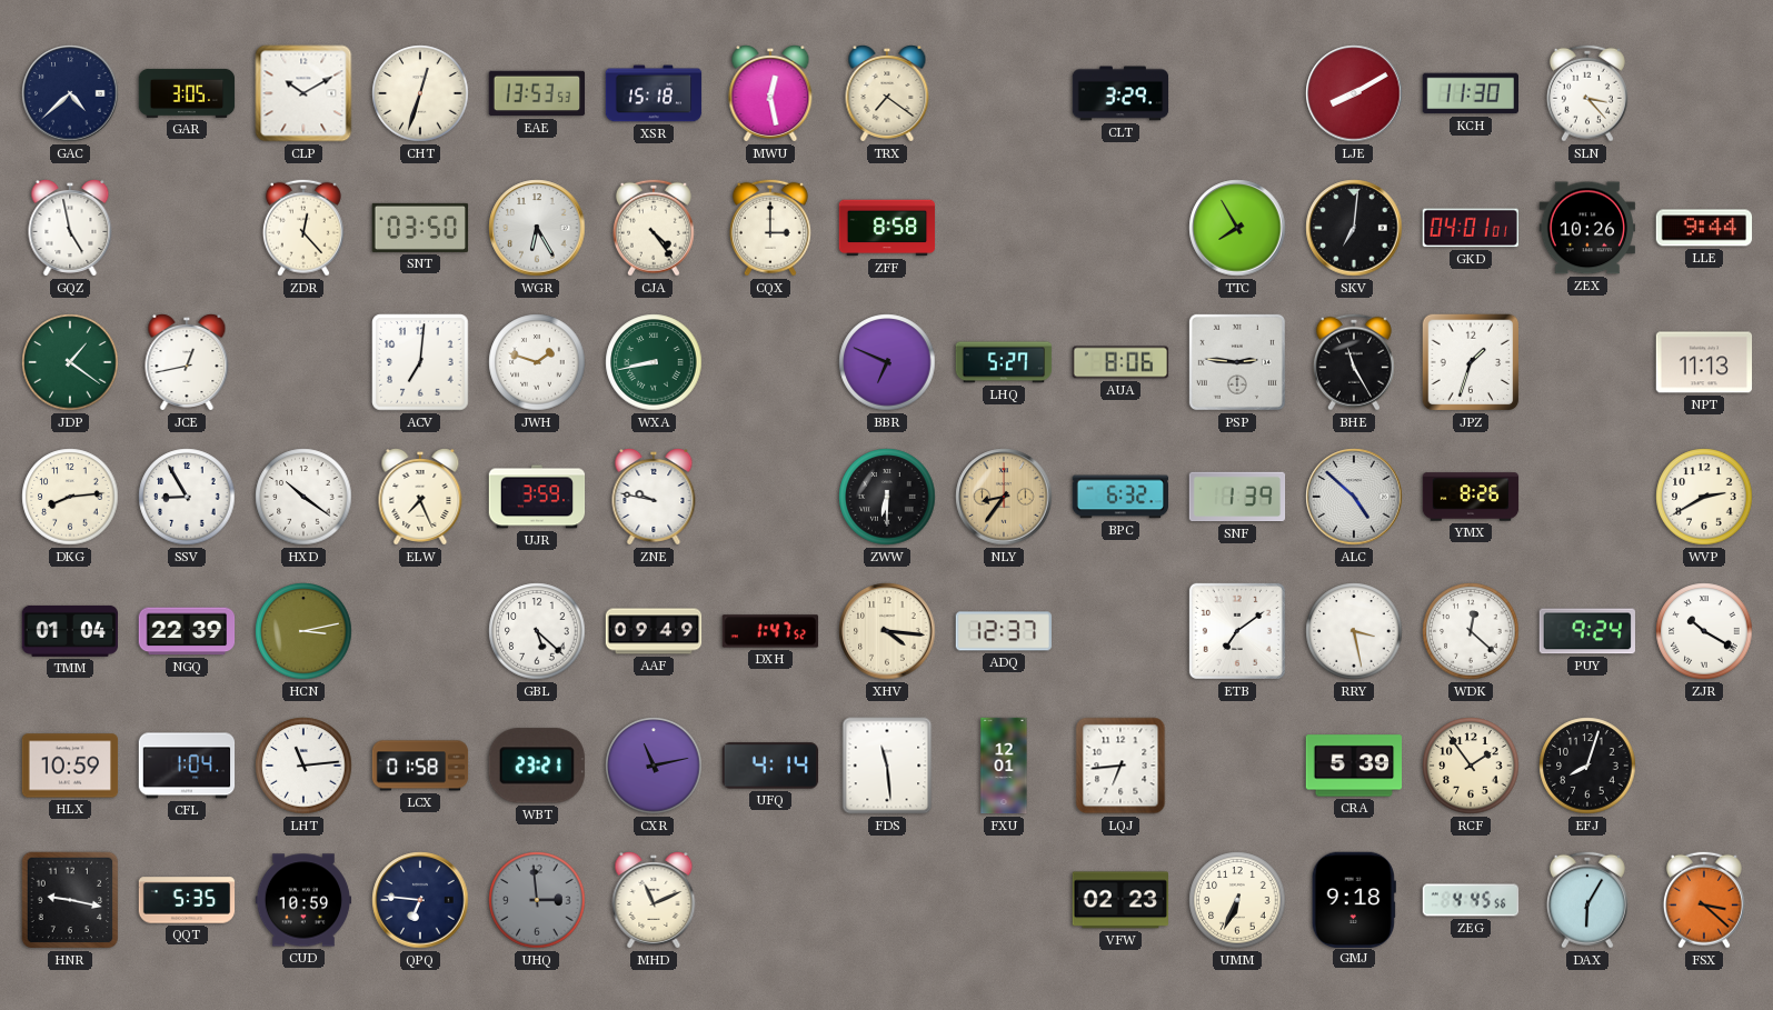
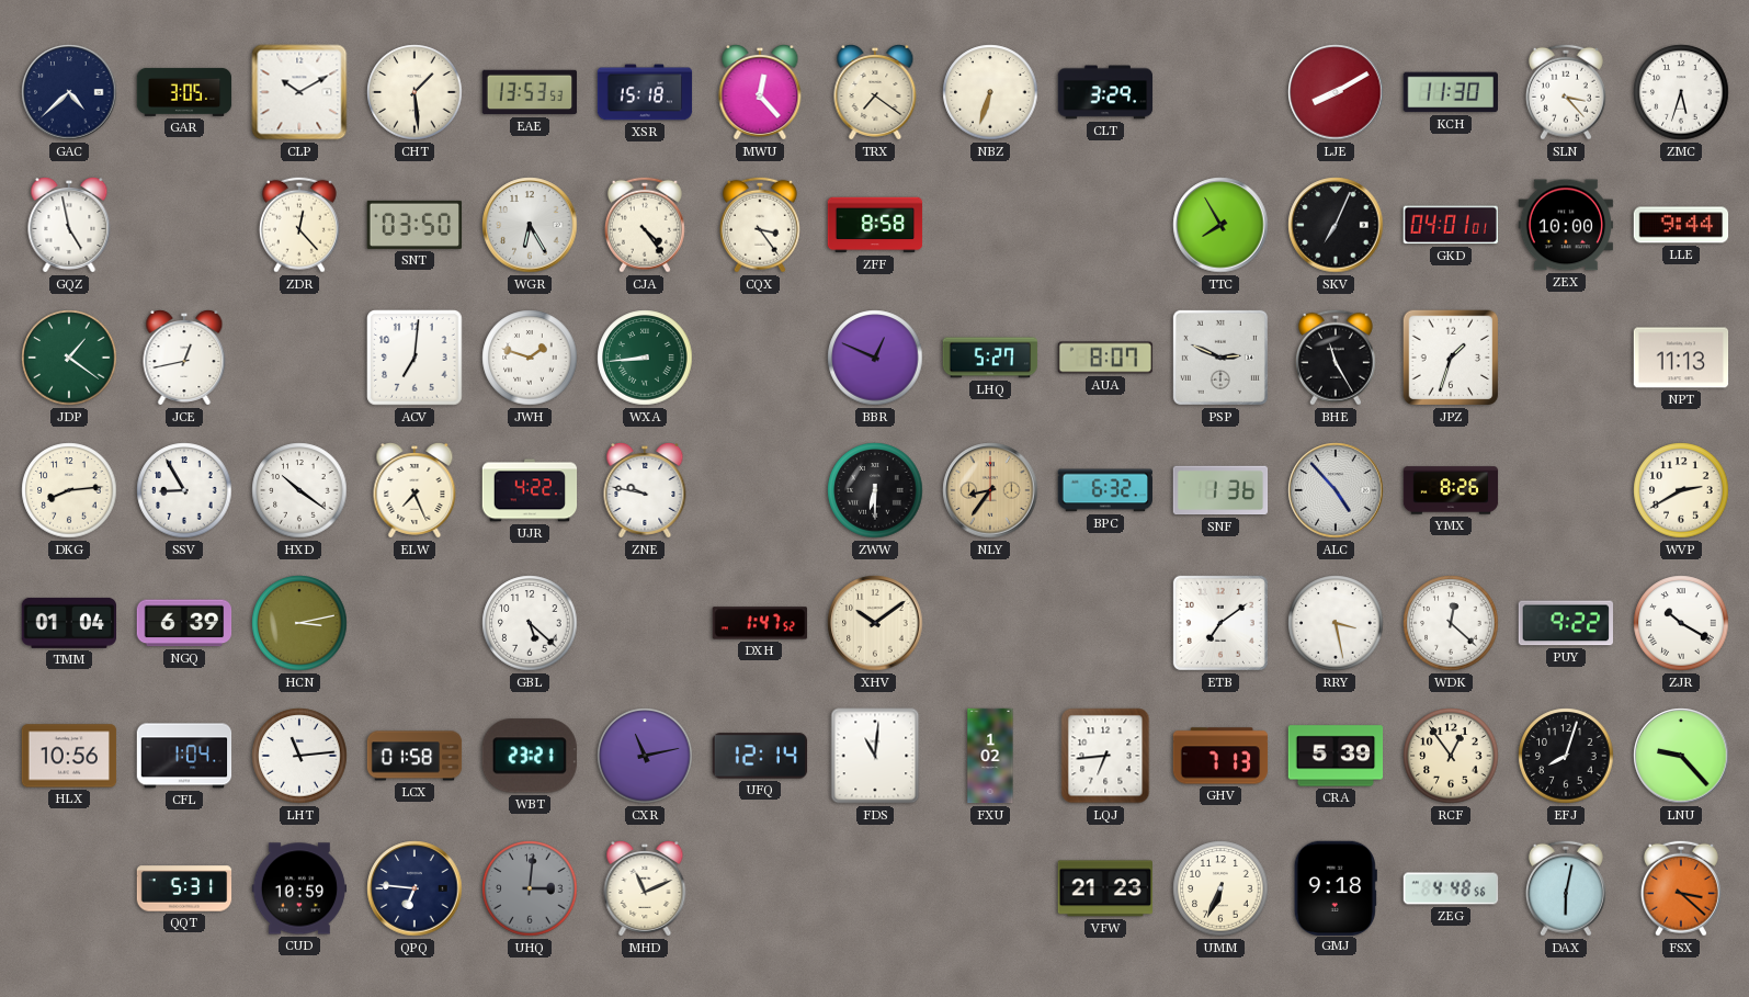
CHT: 12:33 -> 1:29 (414, 92)
MWU: 12:28 -> 12:23 (760, 93)
NBZ: none -> 6:33 (990, 92)
ZMC: none -> 5:33 (1681, 92)
CQX: 3:00 -> 3:24 (760, 225)
SKV: 7:01 -> 7:04 (1336, 225)
ZEX: 10:26 -> 10:00 (1566, 225)
WXA: 8:43 -> 8:44 (645, 358)
BBR: 6:49 -> 12:49 (875, 358)
AUA: 8:06 -> 8:07 (1105, 358)
PSP: 2:46 -> 2:49 (1220, 358)
UJR: 3:59 -> 4:22 (530, 490)
SNF: 1:39 -> 1:36 (1220, 490)
ALC: 4:52 -> 4:53 (1336, 490)
NGQ: 22:39 -> 6:39 (184, 623)
AAF: 09:49 -> none (654, 631)
XHV: 4:16 -> 10:09 (875, 623)
ADQ: 12:37 -> none (1003, 631)
PUY: 9:24 -> 9:22 (1565, 623)
HLX: 10:59 -> 10:56 (69, 756)
UFQ: 4:14 -> 12:14 (760, 756)
FDS: 11:29 -> 11:01 (875, 756)
FXU: 12:01 -> 1:02 (990, 756)
GHV: none -> 7:13 (1220, 756)
RCF: 1:54 -> 12:54 (1451, 756)
LNU: none -> 9:23 (1681, 756)
HNR: 9:17 -> none (70, 900)
QQT: 5:35 -> 5:31 (184, 888)
UHQ: 2:59 -> 3:01 (530, 888)
VFW: 02:23 -> 21:23 (1104, 888)
ZEG: 4:45 -> 4:48 (1451, 888)
DAX: 6:05 -> 6:02 (1566, 888)
